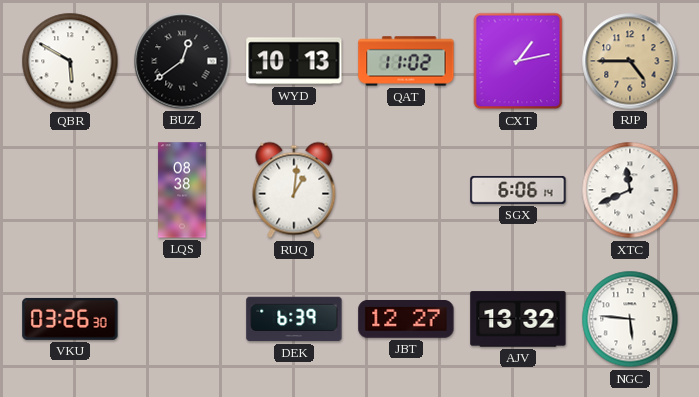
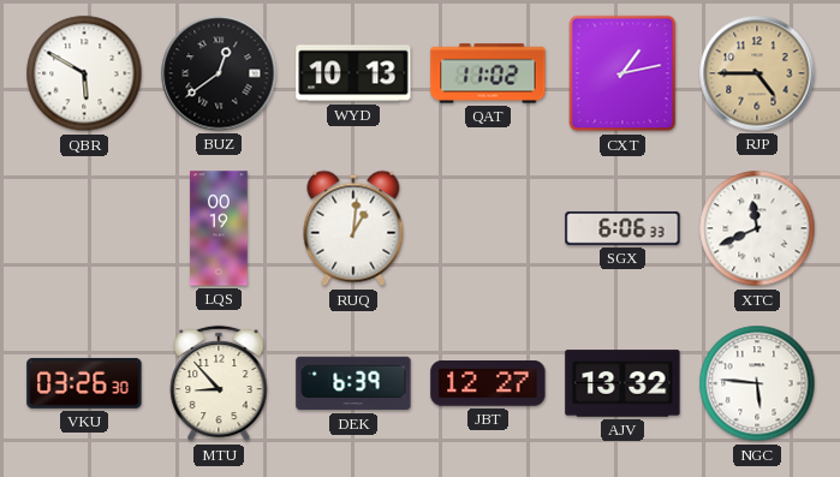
LQS: 08:38 -> 00:19 (219, 228)
SGX: 6:06:14 -> 6:06:33 (622, 228)
MTU: none -> 8:53 (219, 383)
